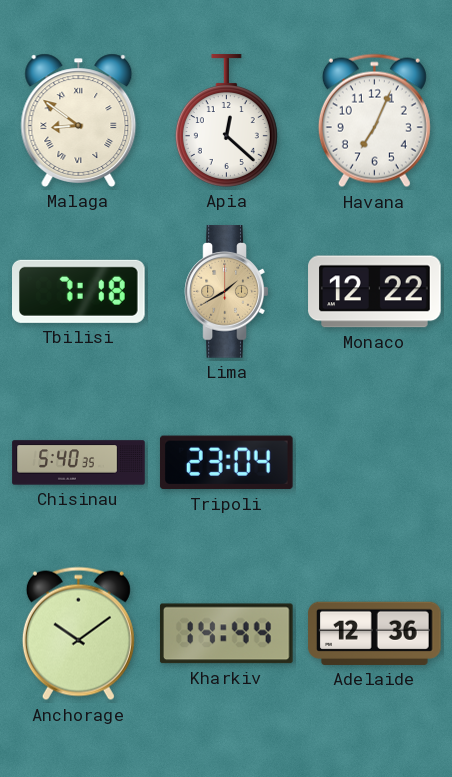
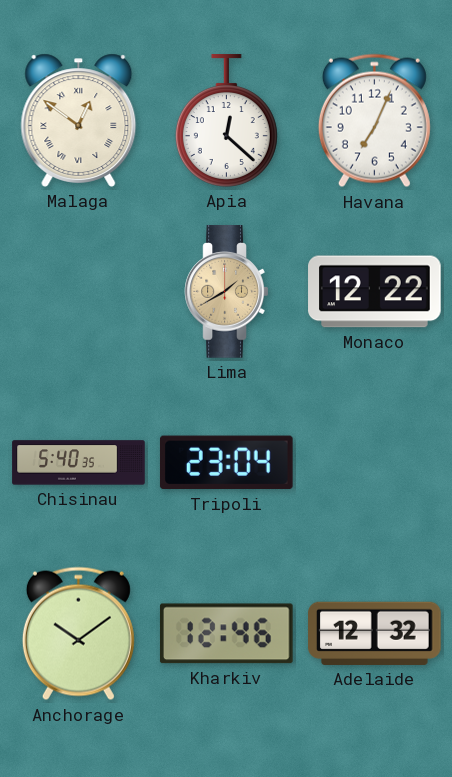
Malaga: 8:51 -> 12:51 (79, 120)
Tbilisi: 7:18 -> none (79, 291)
Kharkiv: 14:44 -> 12:46 (226, 634)
Adelaide: 12:36 -> 12:32 (375, 633)
